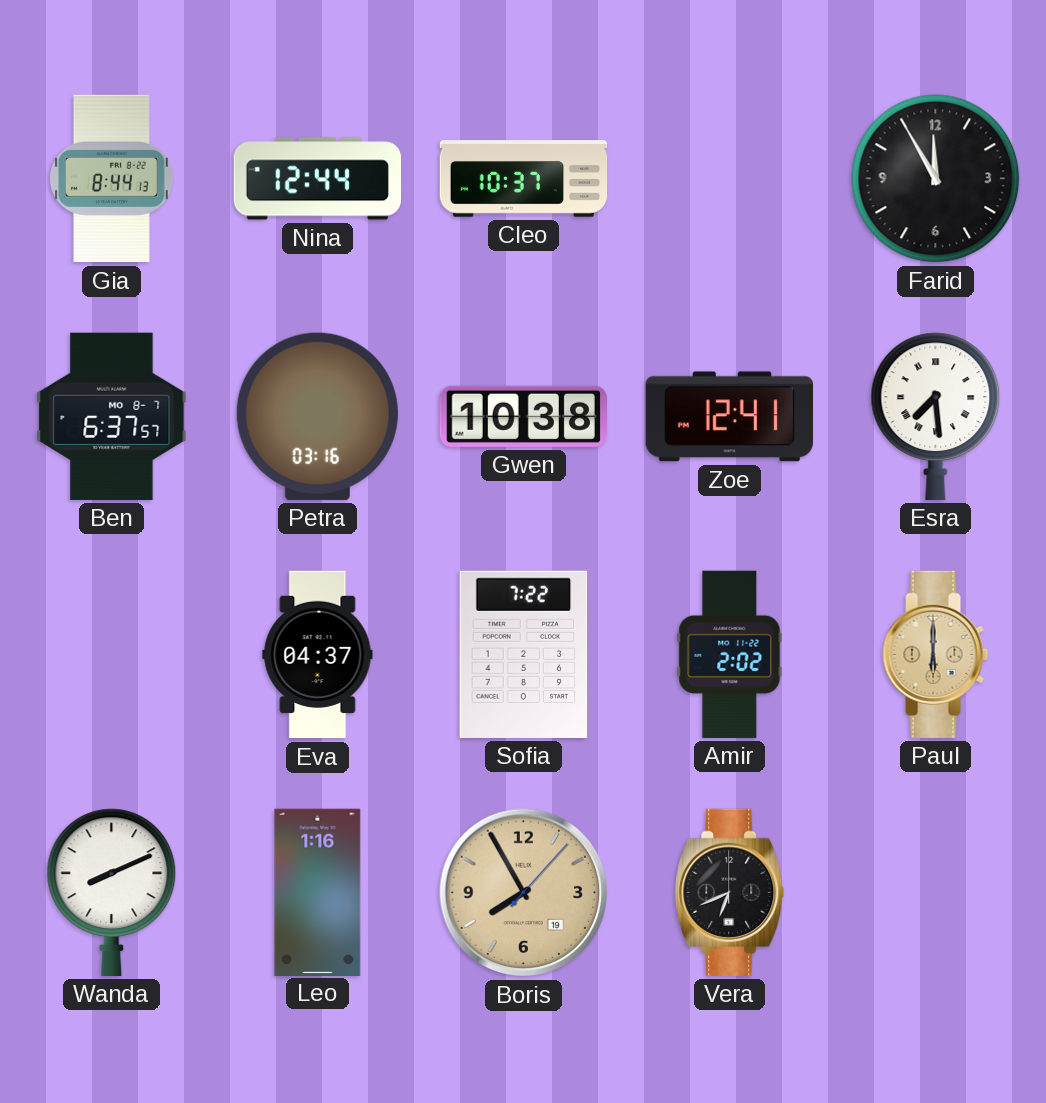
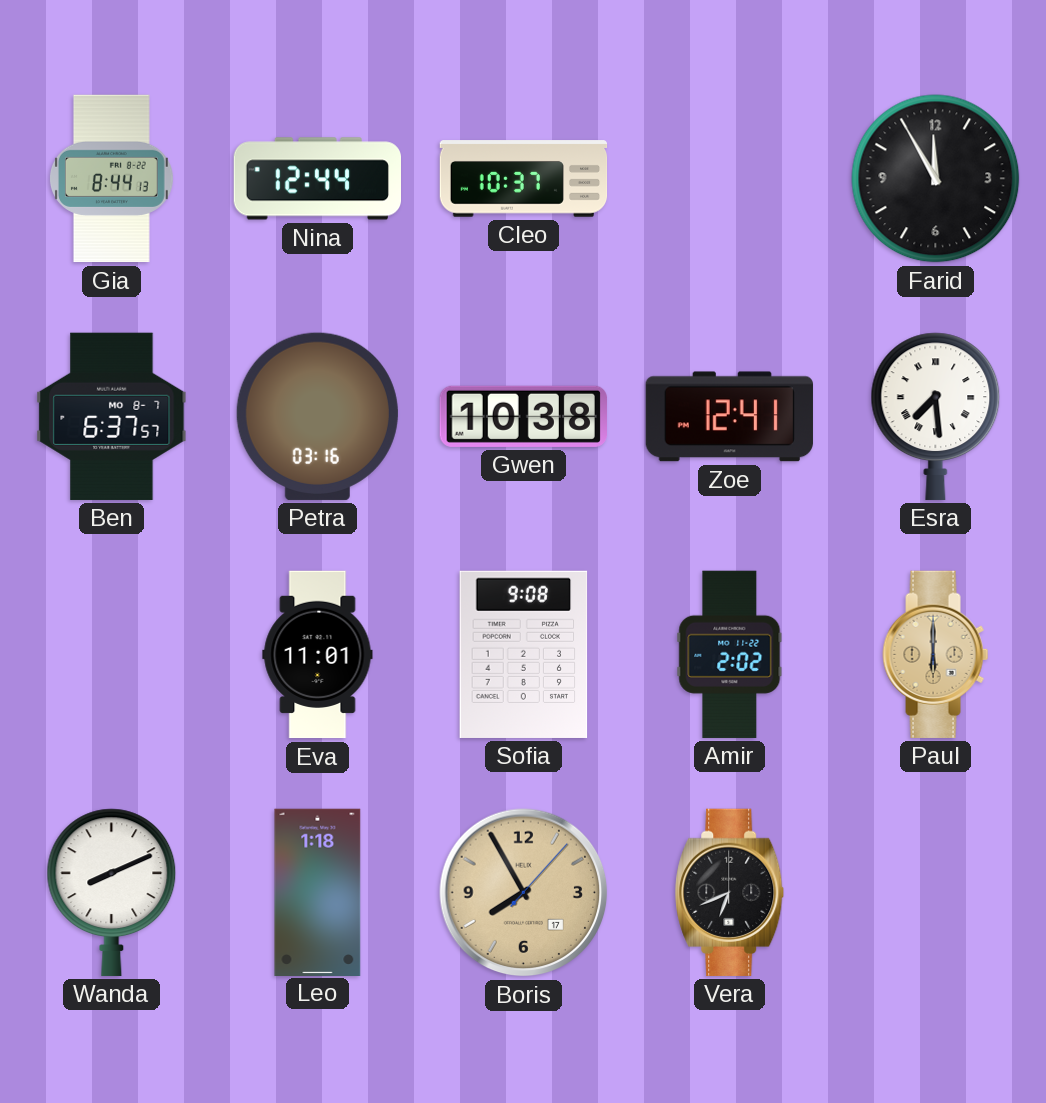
Eva: 04:37 -> 11:01 (318, 655)
Sofia: 7:22 -> 9:08 (524, 654)
Leo: 1:16 -> 1:18 (318, 892)
Boris date: 19 -> 17 (524, 893)
